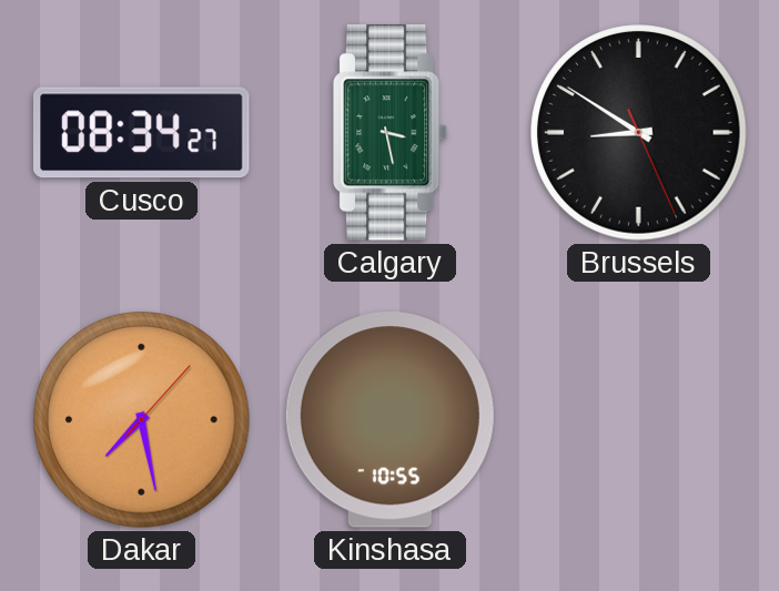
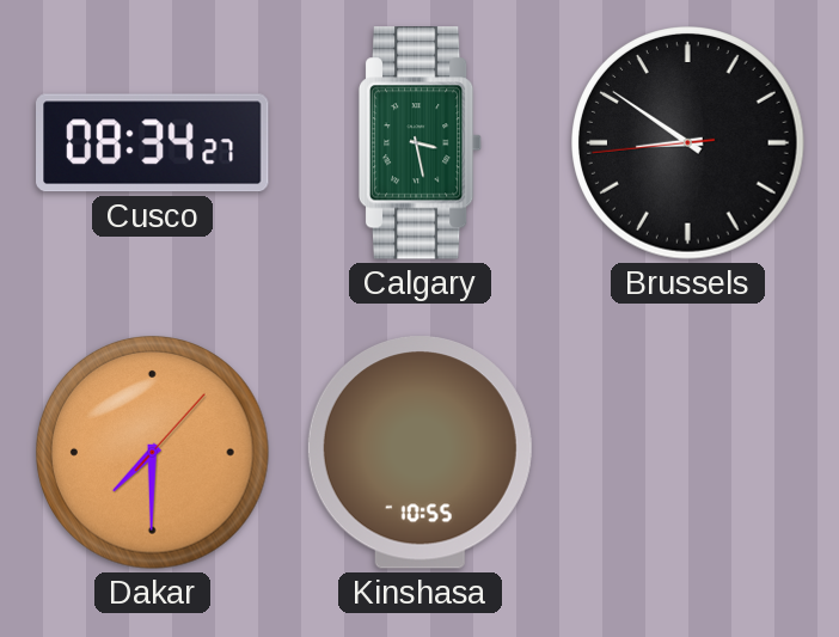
Brussels: 8:50:26 -> 8:50:44 (688, 143)
Dakar: 7:28 -> 7:30 (153, 453)
